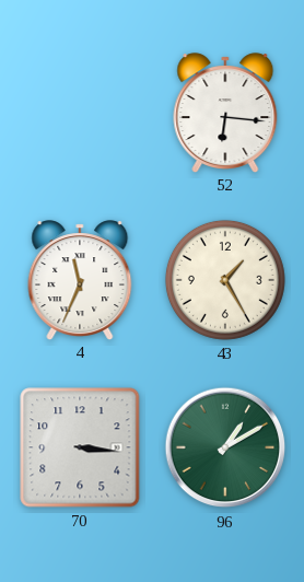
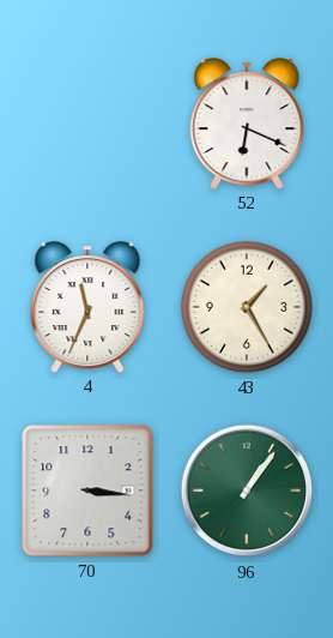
52: 6:16 -> 6:19 (247, 124)
96: 1:10 -> 1:06 (247, 490)
